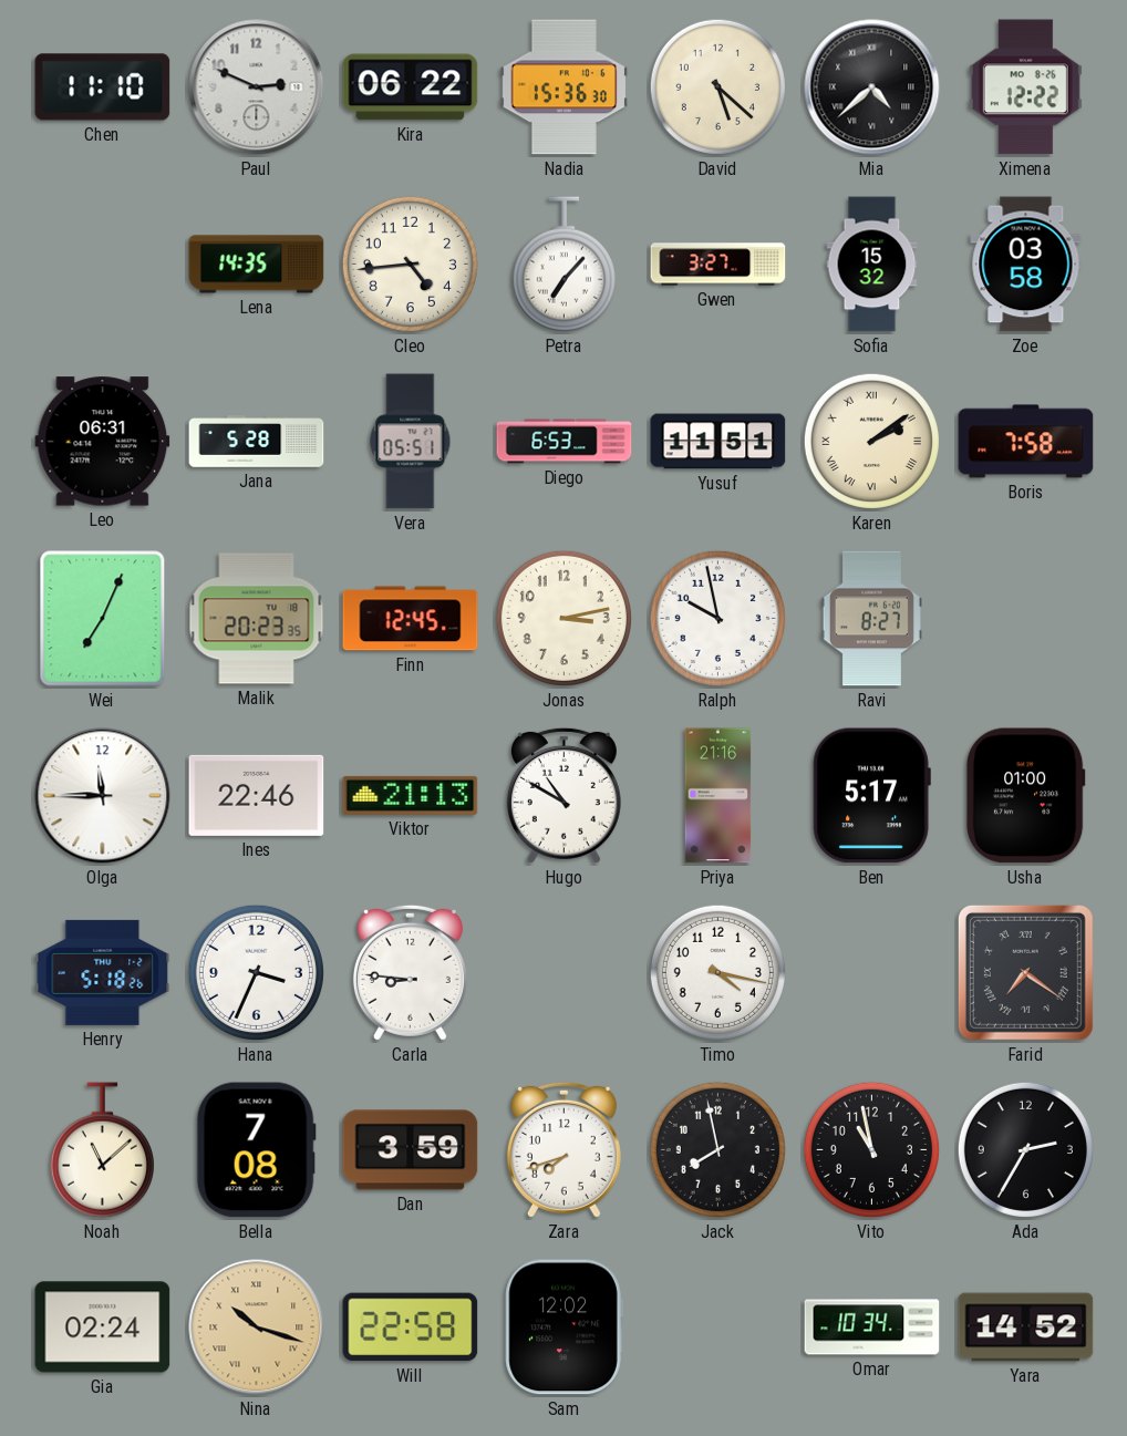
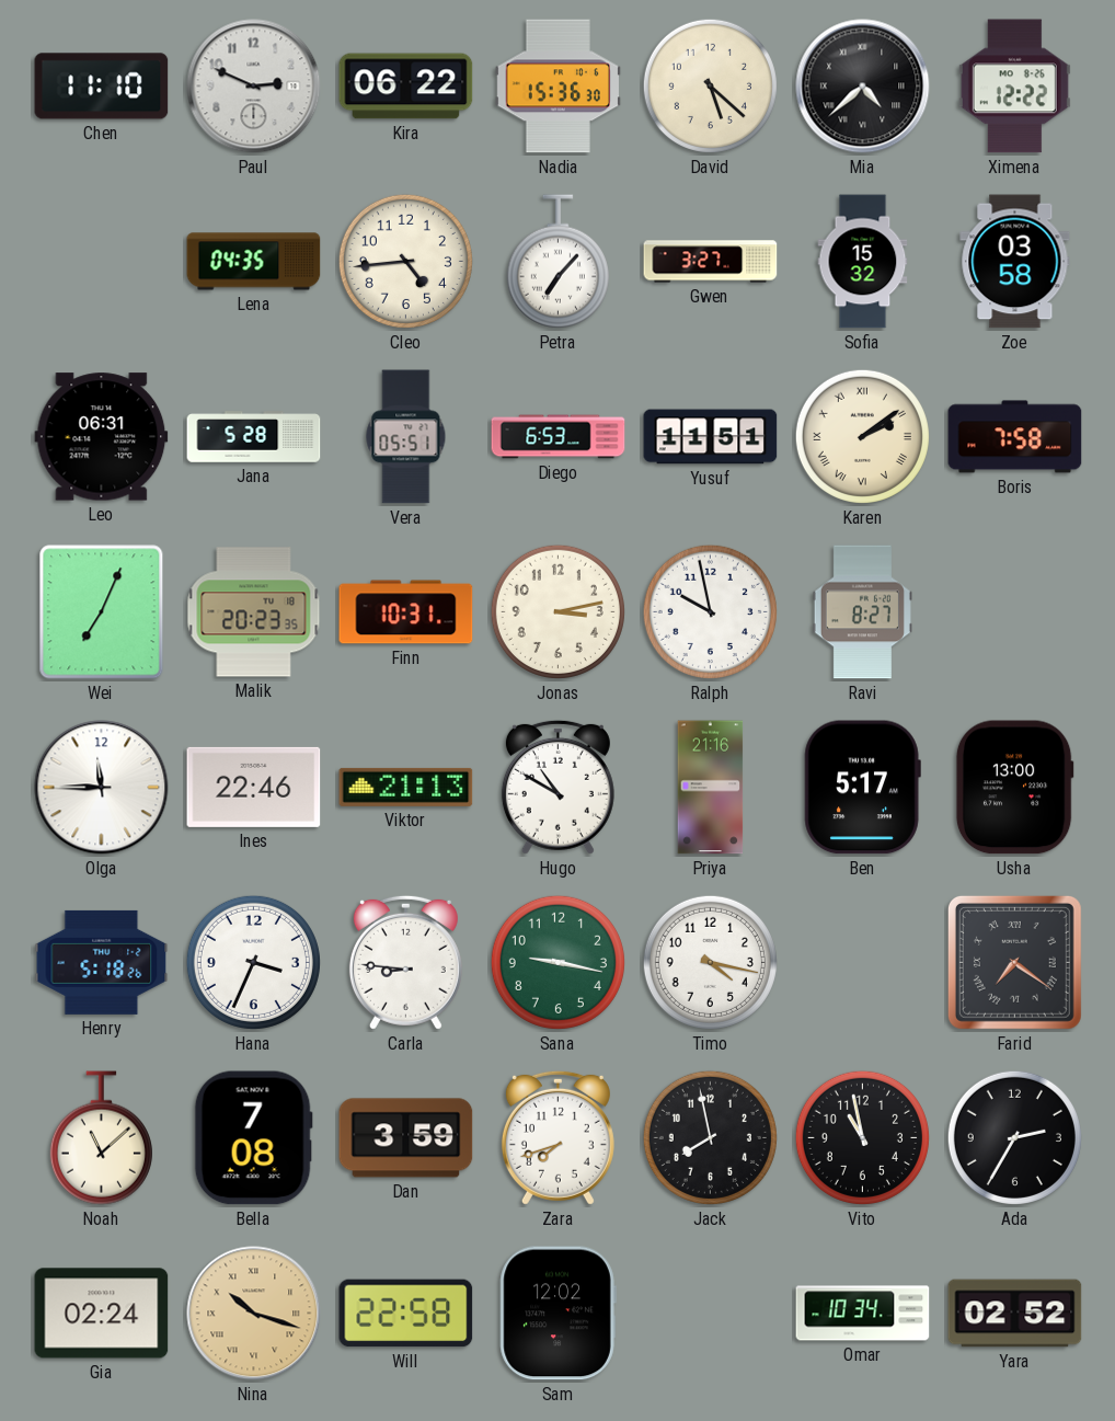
Lena: 14:35 -> 04:35 (254, 262)
Finn: 12:45 -> 10:31 (406, 612)
Usha: 01:00 -> 13:00 (1014, 788)
Sana: none -> 9:17 (557, 962)
Yara: 14:52 -> 02:52 (1015, 1314)
